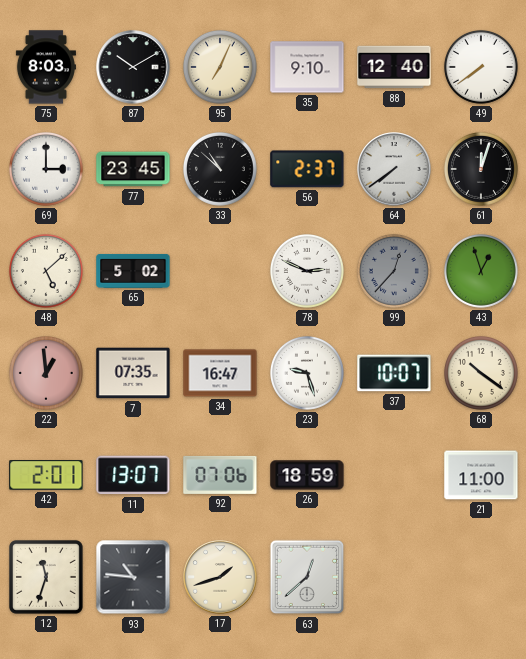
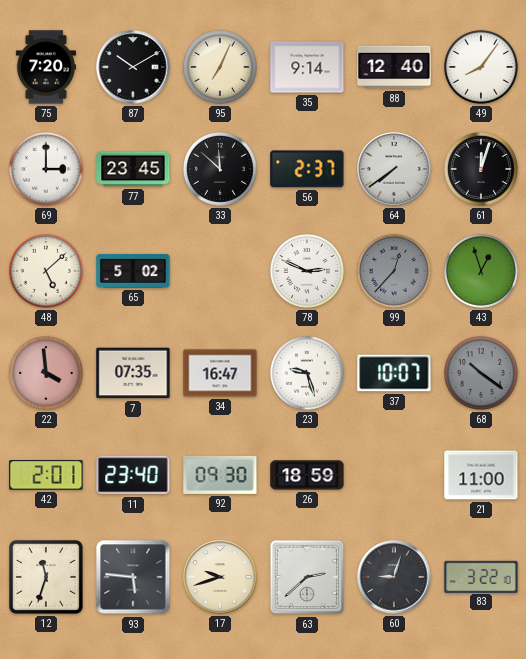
75: 8:03 -> 7:20 (46, 67)
35: 9:10 -> 9:14 (307, 67)
49: 7:39 -> 8:06 (481, 67)
33: 10:52 -> 11:52 (220, 169)
22: 12:59 -> 3:59 (46, 373)
68 dial: cream -> grey (481, 373)
11: 13:07 -> 23:40 (133, 475)
92: 07:06 -> 09:30 (220, 475)
93: 10:46 -> 5:46 (133, 577)
17: 1:42 -> 9:42 (220, 577)
63: 12:38 -> 2:38 (307, 577)
60: none -> 9:03 (394, 577)
83: none -> 3:22 (481, 576)
